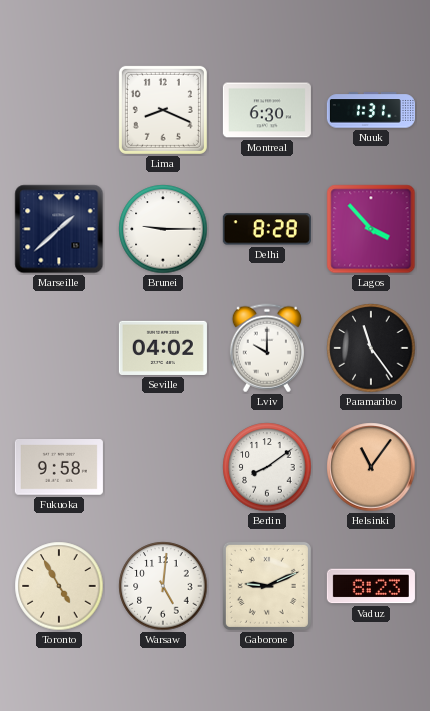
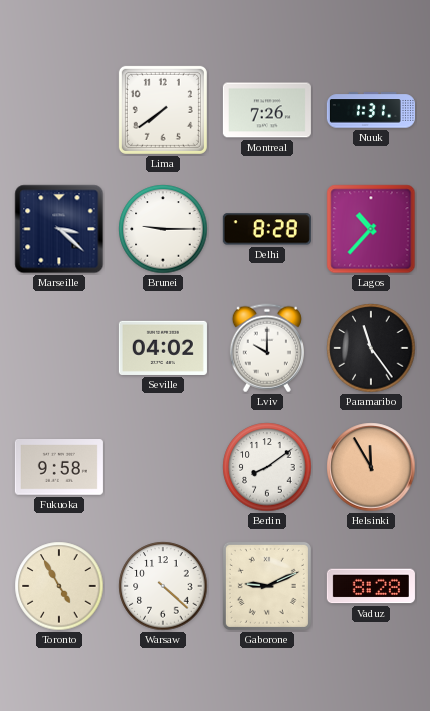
Lima: 8:19 -> 7:39 (163, 110)
Montreal: 6:30 -> 7:26 (267, 110)
Marseille: 1:38 -> 3:22 (59, 229)
Lagos: 3:53 -> 10:37 (371, 229)
Helsinki: 11:06 -> 11:55 (371, 467)
Warsaw: 5:01 -> 4:22 (163, 586)
Vaduz: 8:23 -> 8:28 (371, 586)
